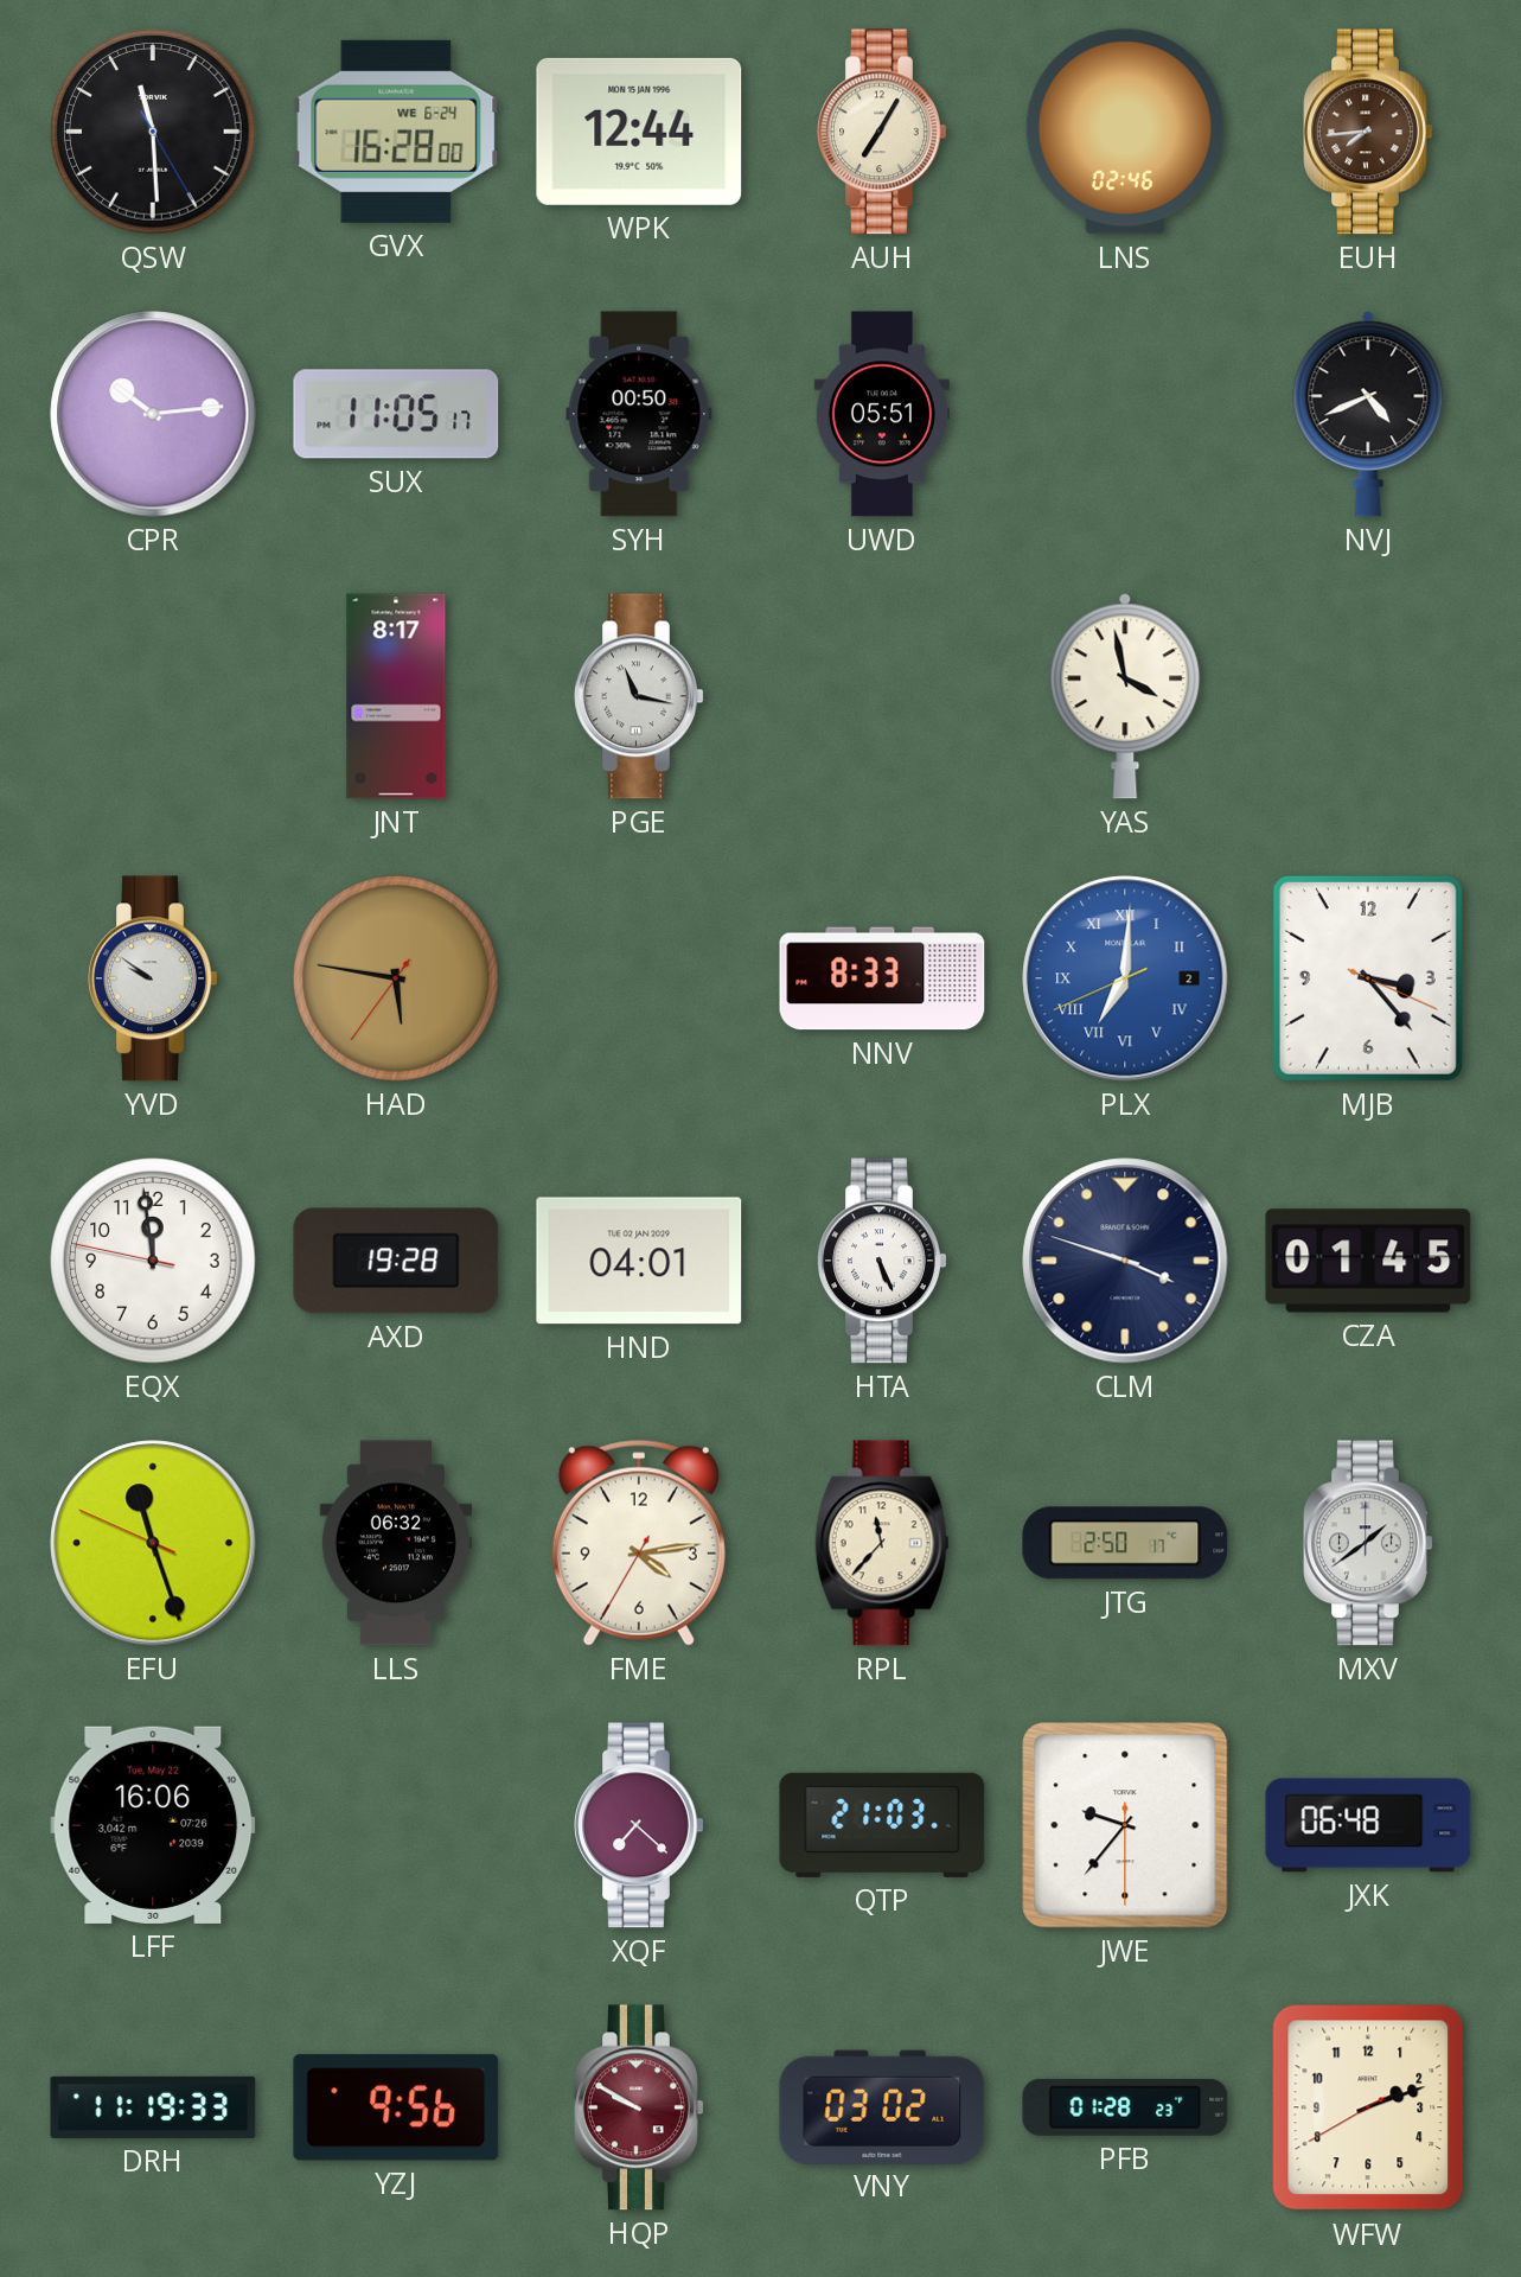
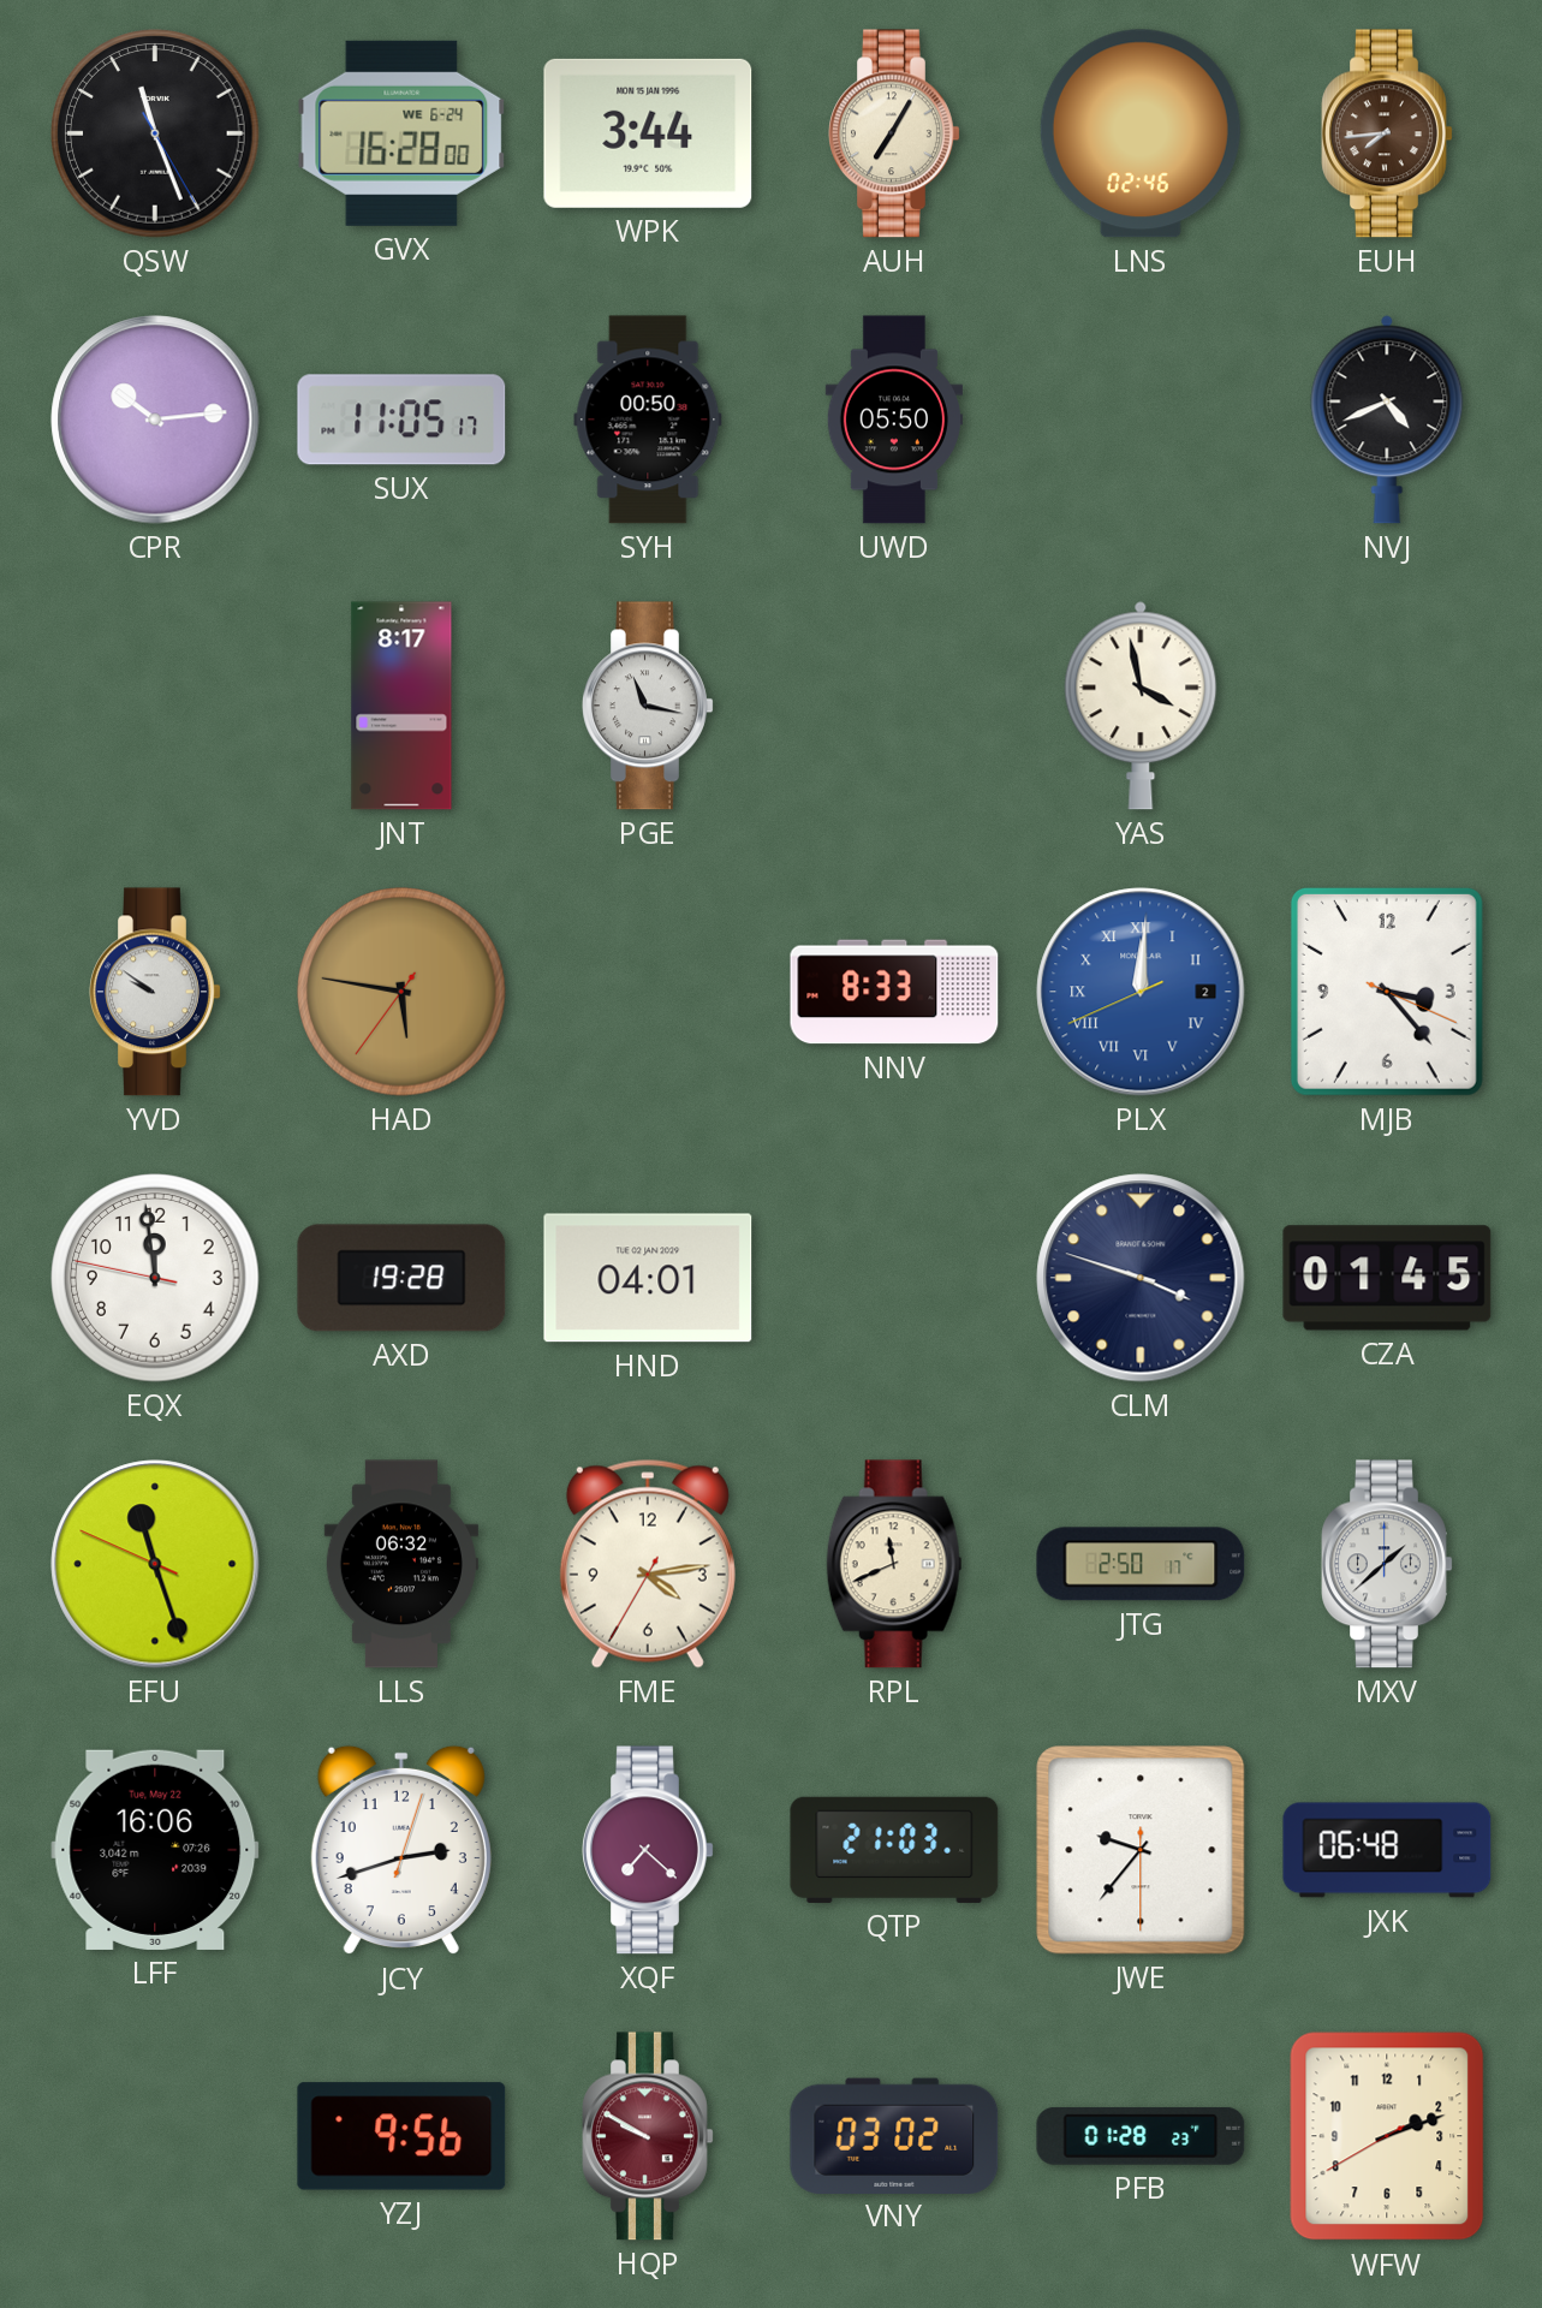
QSW: 11:29 -> 11:26 (155, 133)
WPK: 12:44 -> 3:44 (648, 133)
UWD: 05:51 -> 05:50 (894, 420)
PLX: 7:00 -> 12:00 (1141, 992)
HTA: 5:26 -> none (882, 1261)
RPL: 11:37 -> 11:41 (894, 1564)
MXV: 1:39 -> 1:38 (1387, 1564)
JCY: none -> 2:42 (401, 1850)
DRH: 11:19 -> none (153, 2107)
